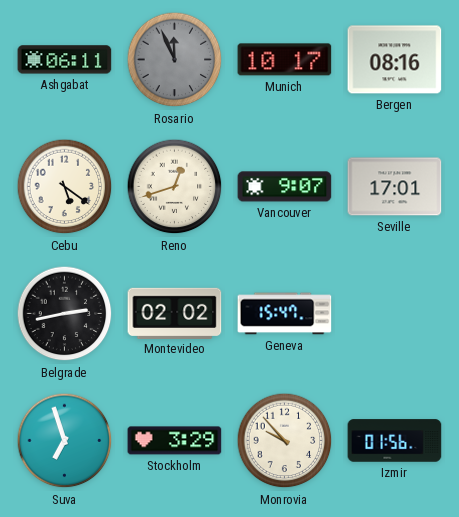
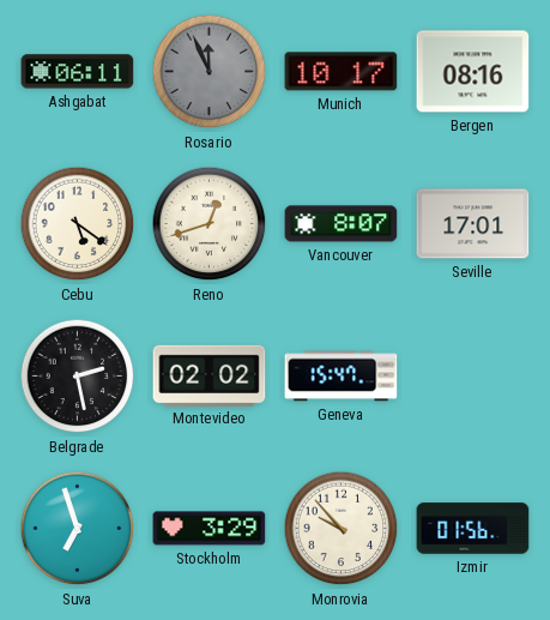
Vancouver: 9:07 -> 8:07 (342, 224)
Belgrade: 2:43 -> 2:28 (78, 377)
